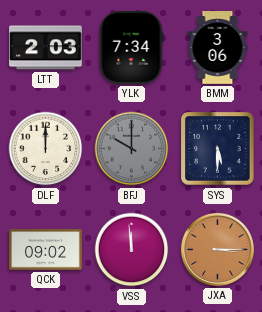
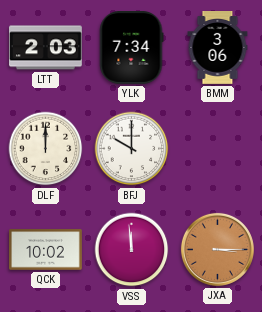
BFJ dial: grey -> white (132, 149)
SYS: 5:30 -> none (218, 149)
QCK: 09:02 -> 10:02 (46, 250)
